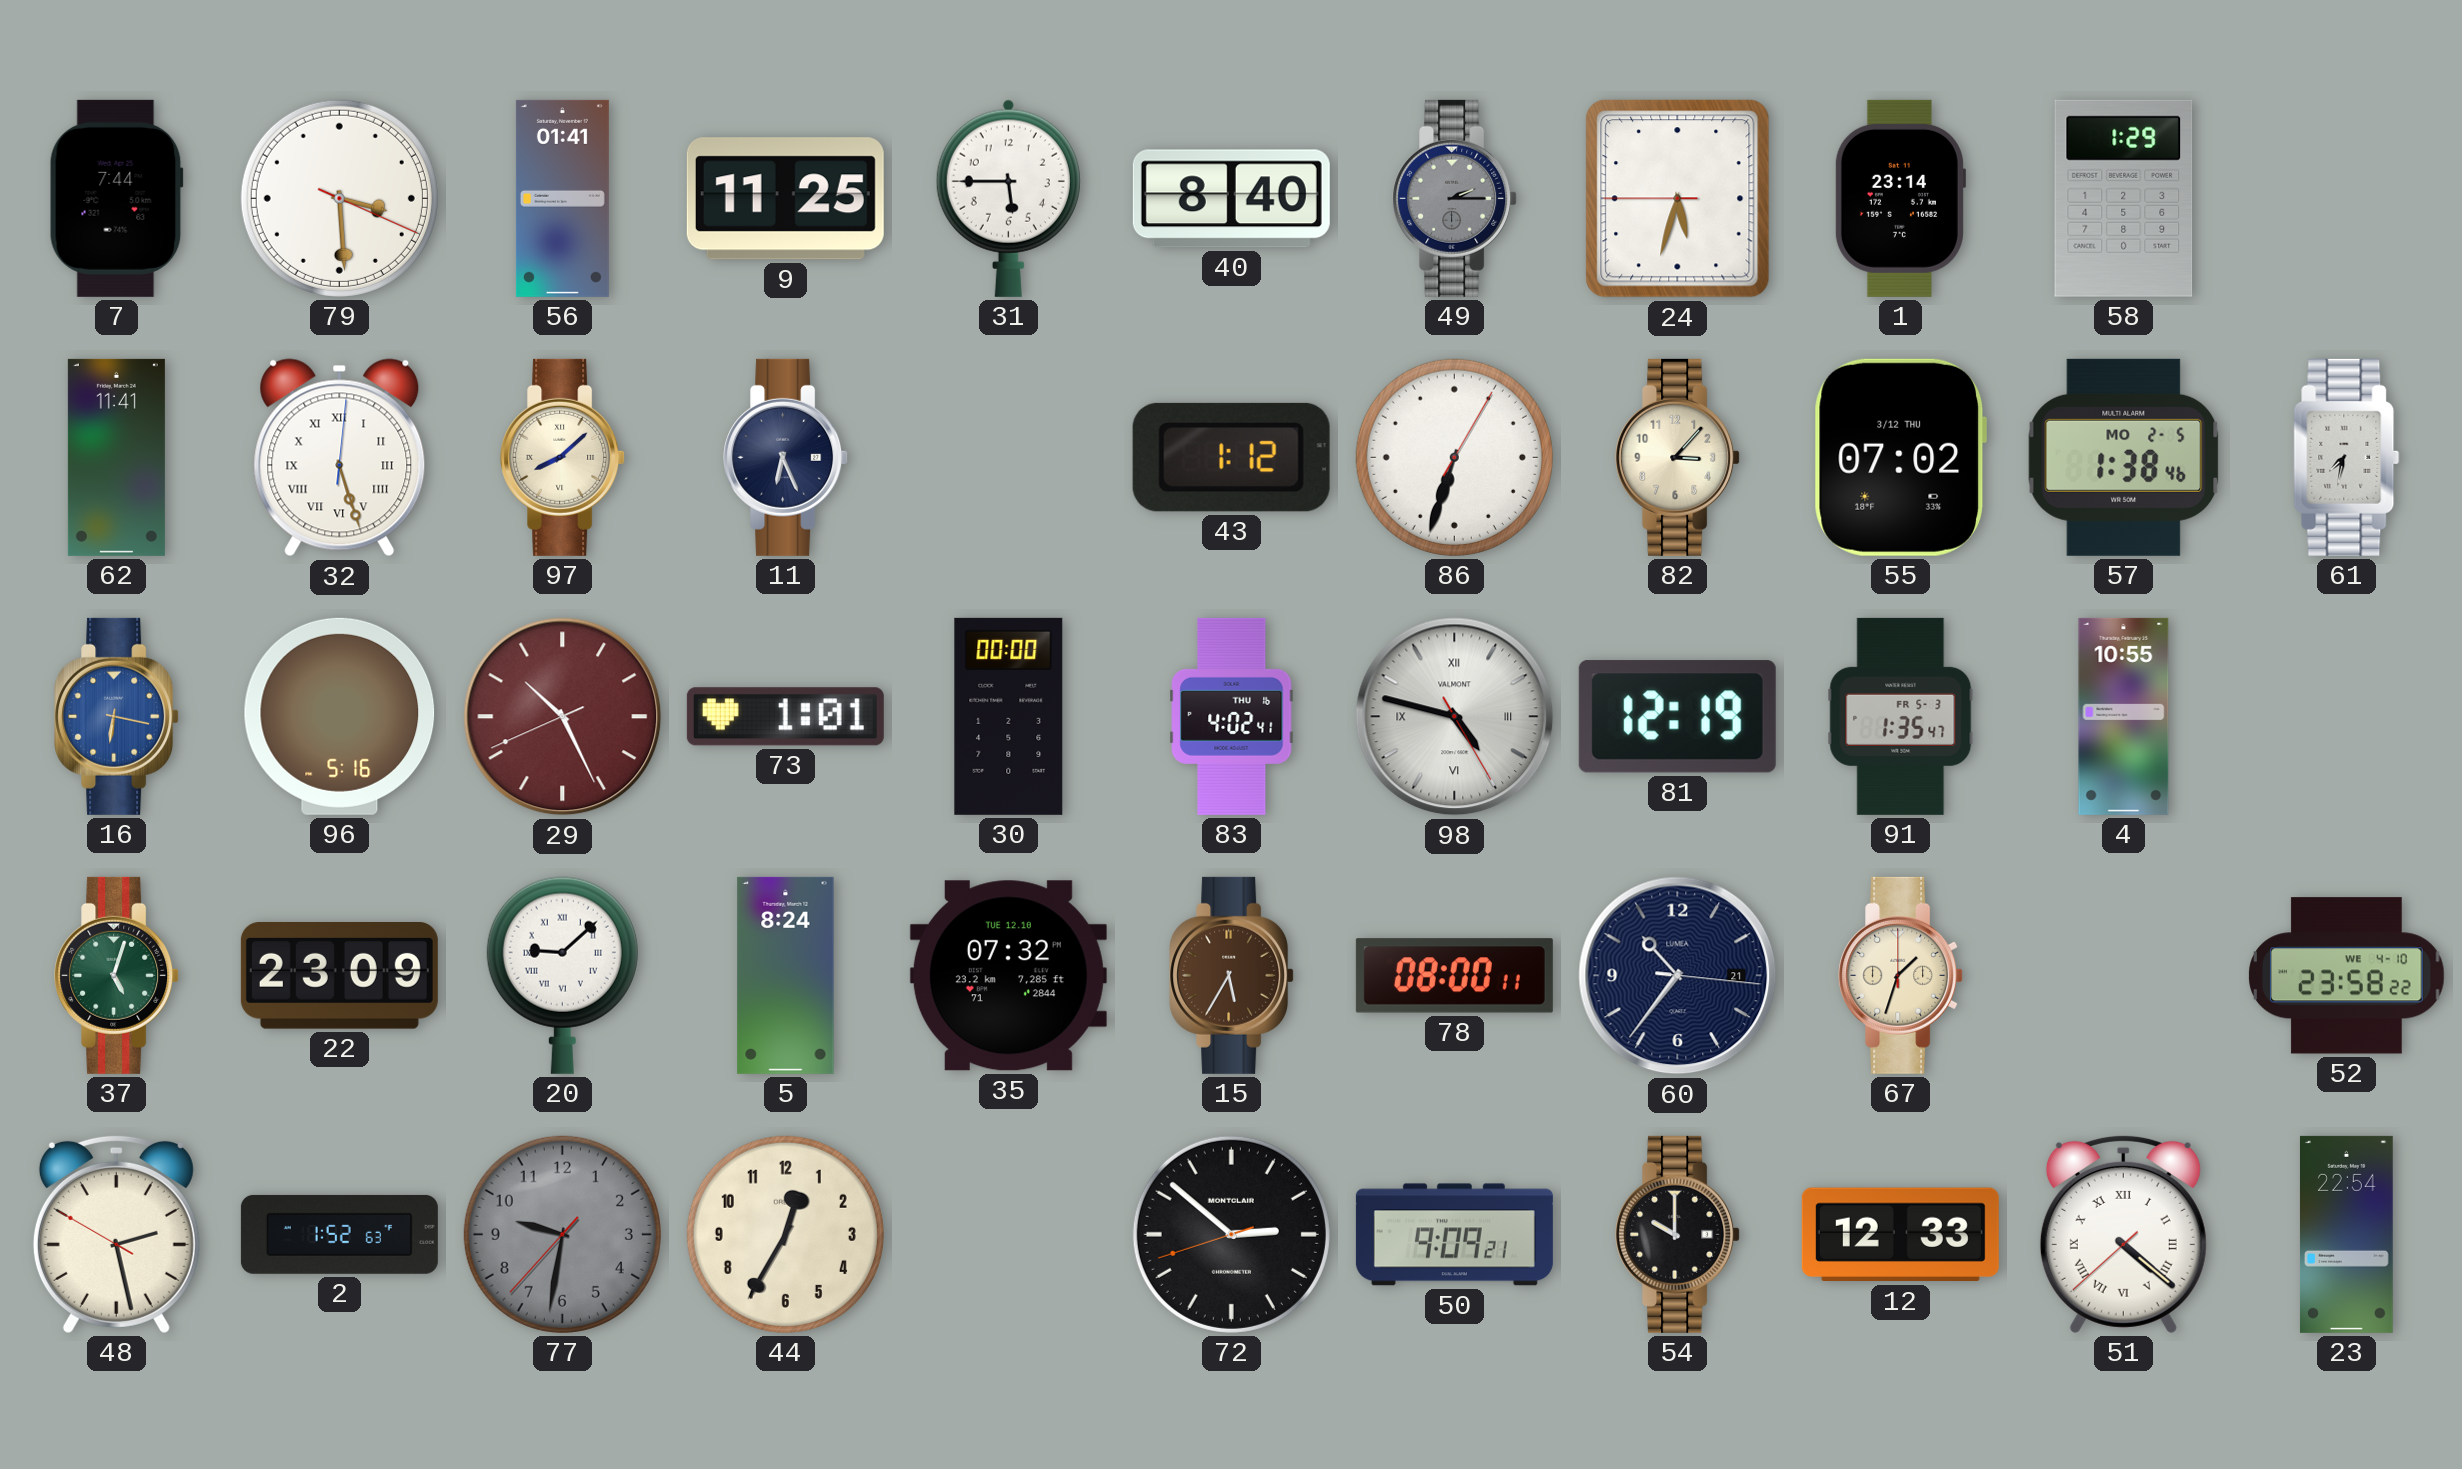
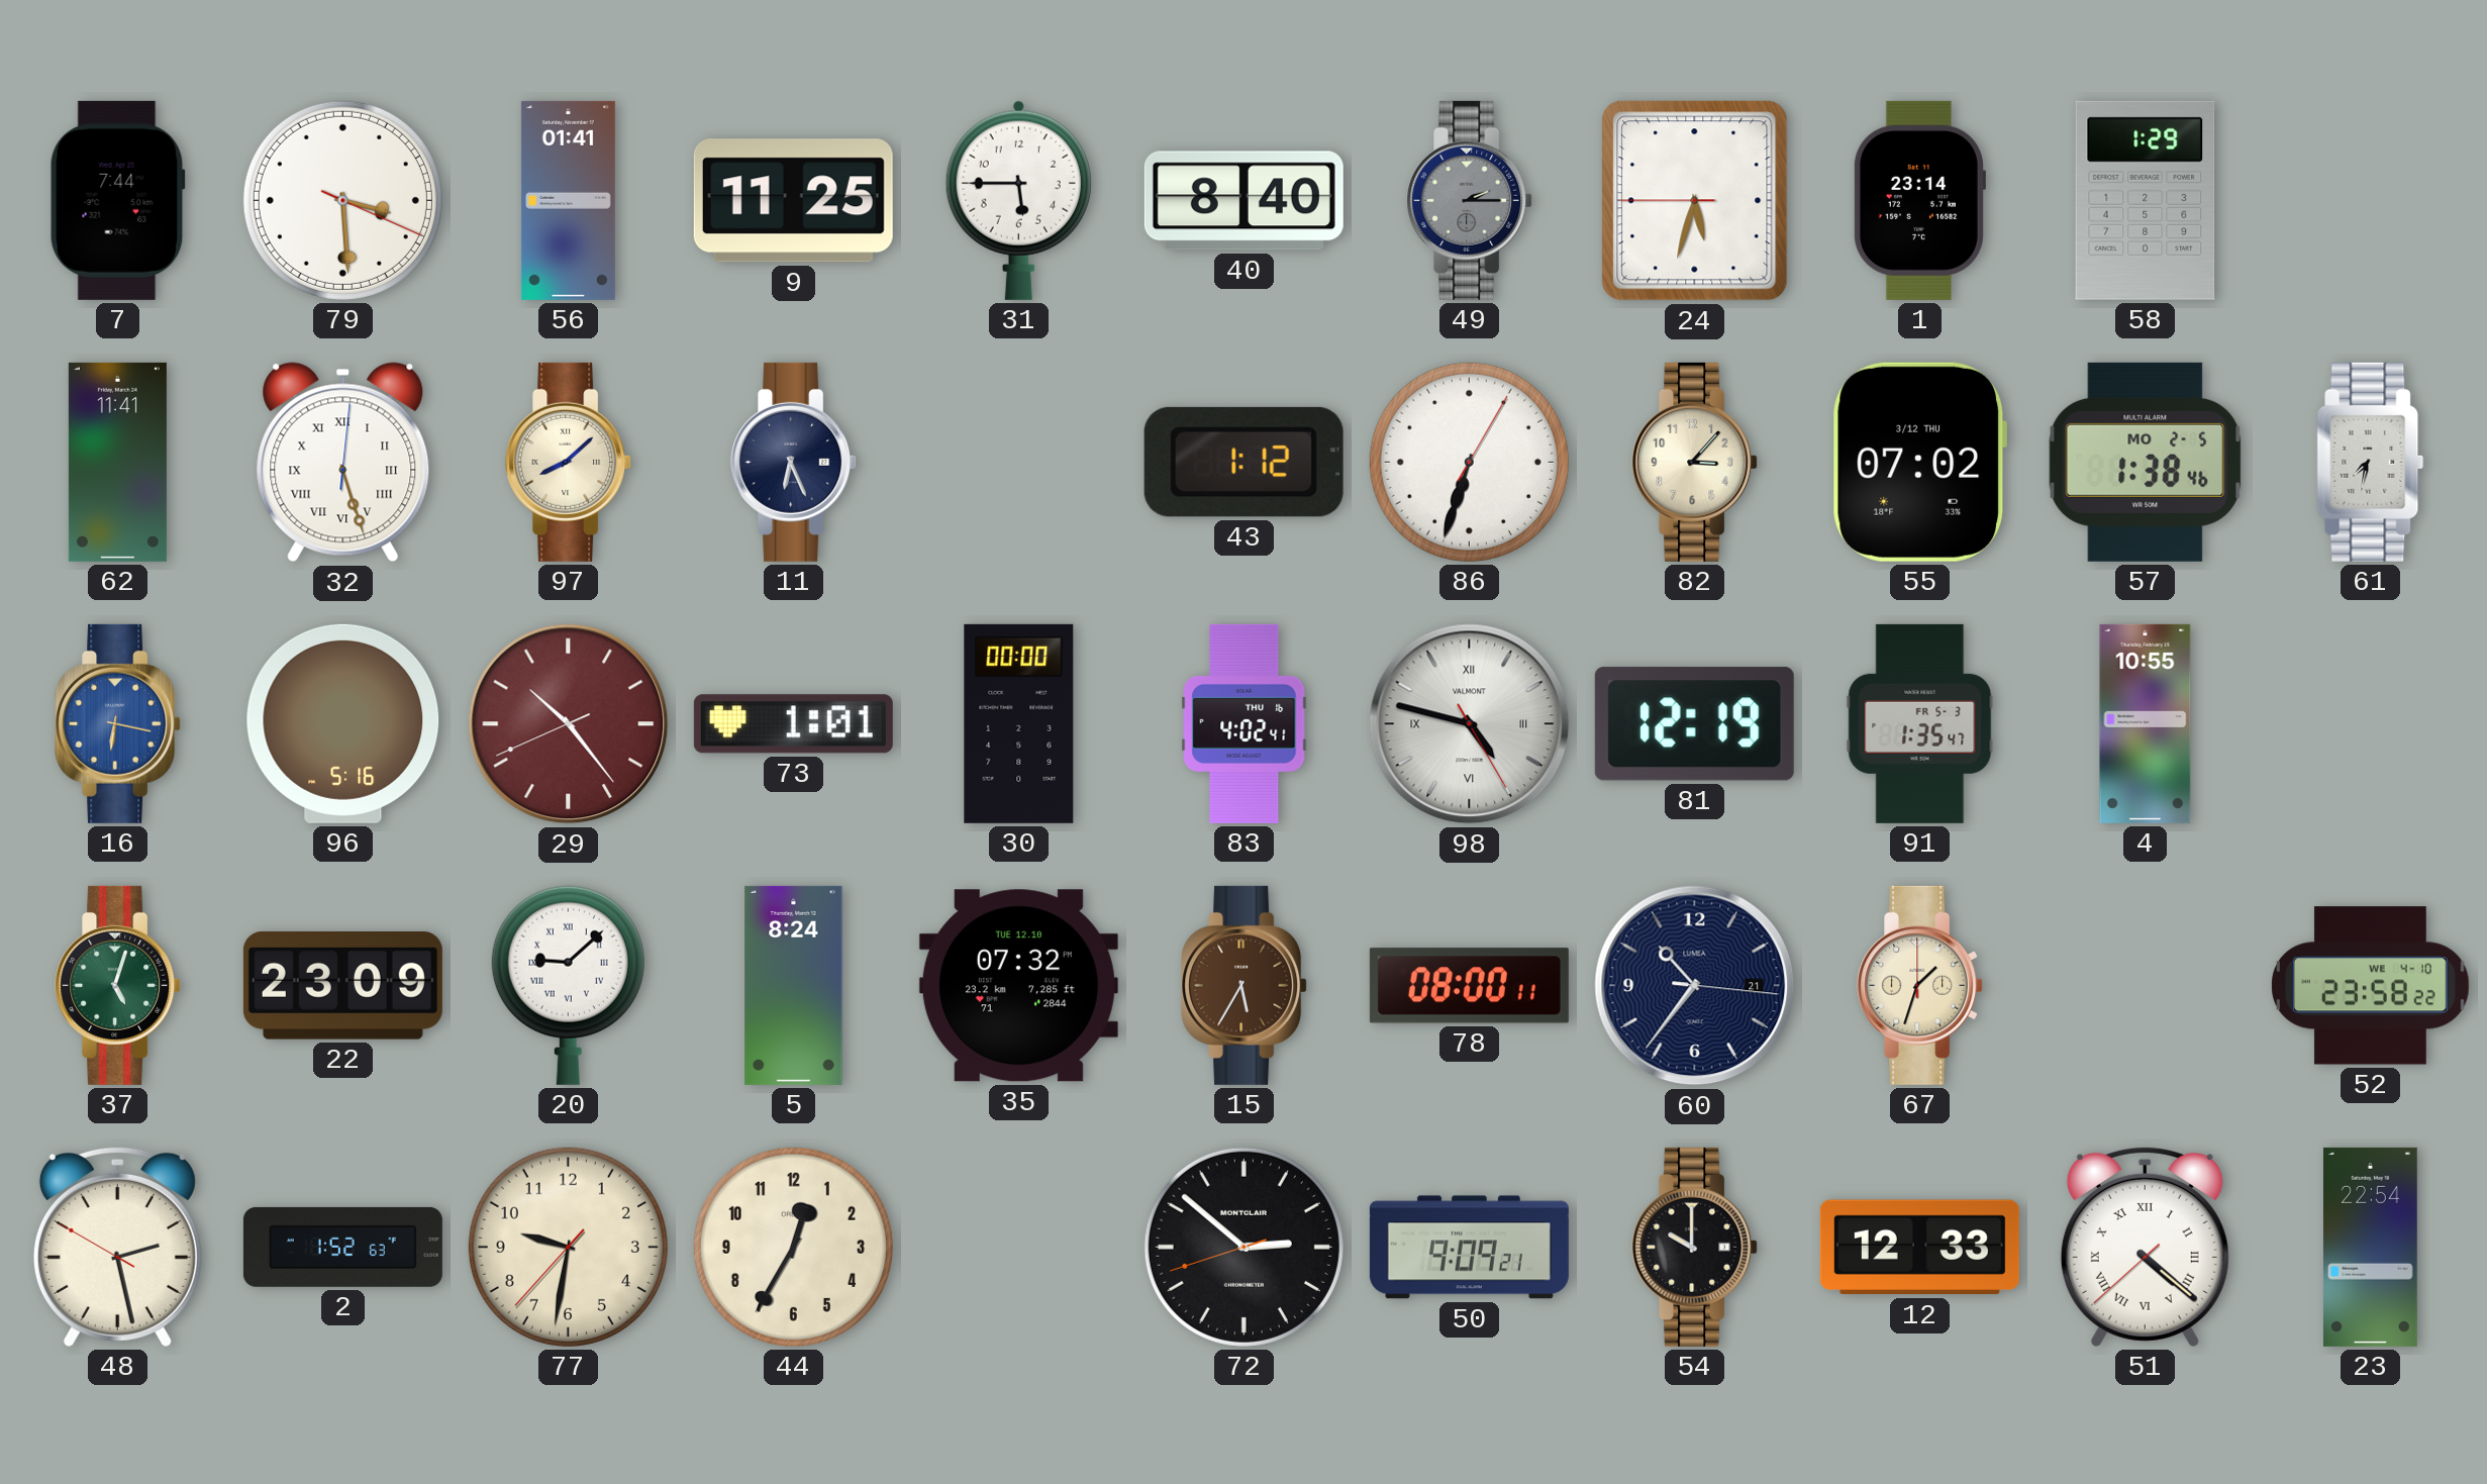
29: 10:25 -> 10:23 (569, 724)
77 dial: grey -> cream (568, 1247)
